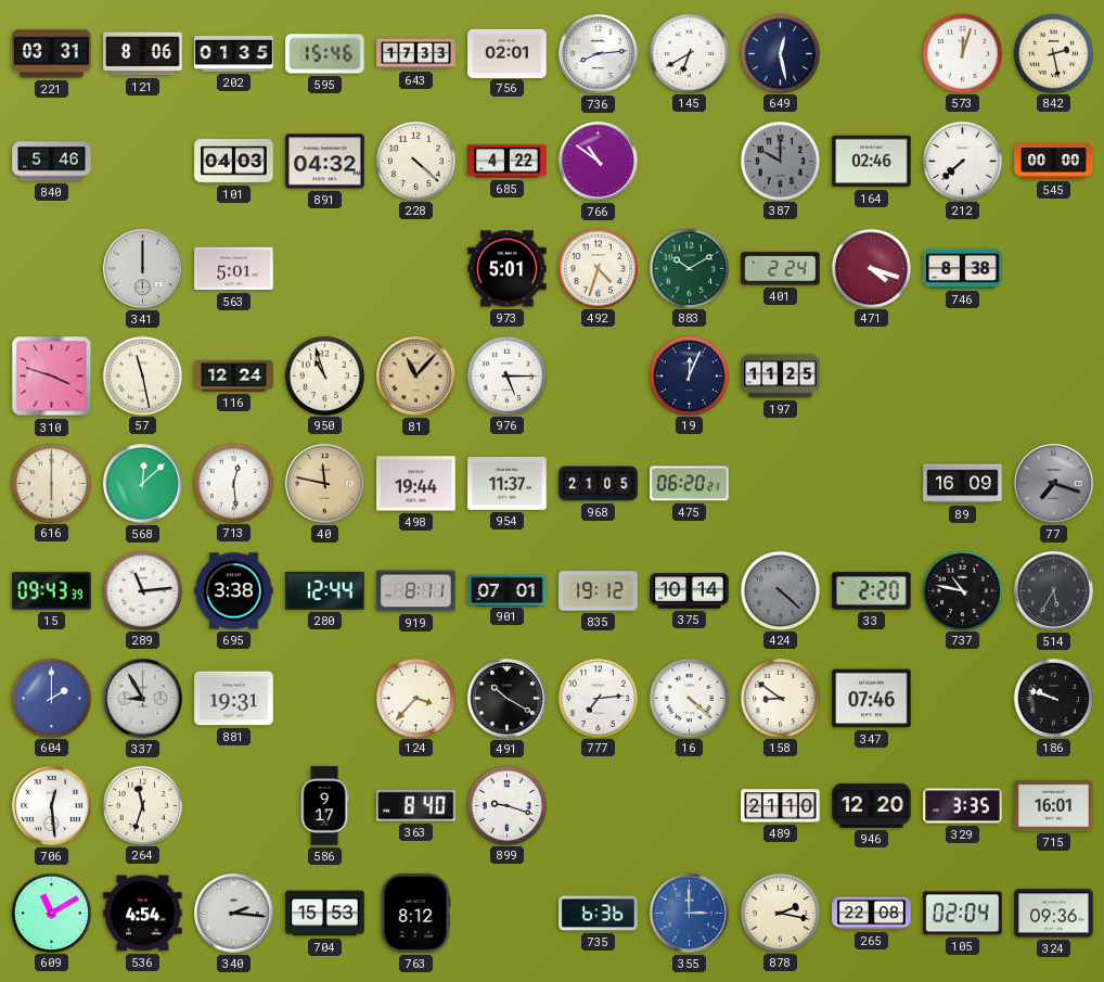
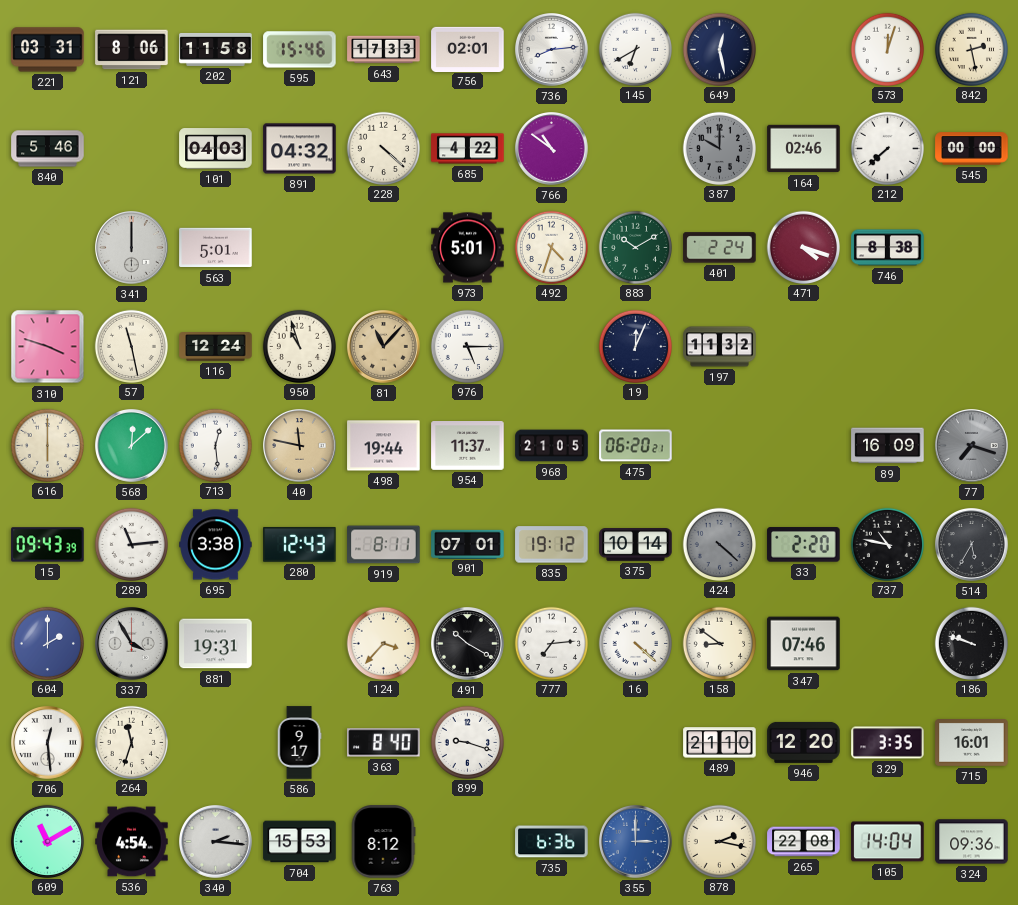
202: 01:35 -> 11:58 (216, 49)
197: 11:25 -> 11:32 (720, 347)
280: 12:44 -> 12:43 (300, 544)
337: 8:55 -> 3:55 (132, 644)
105: 02:04 -> 14:04 (888, 842)
